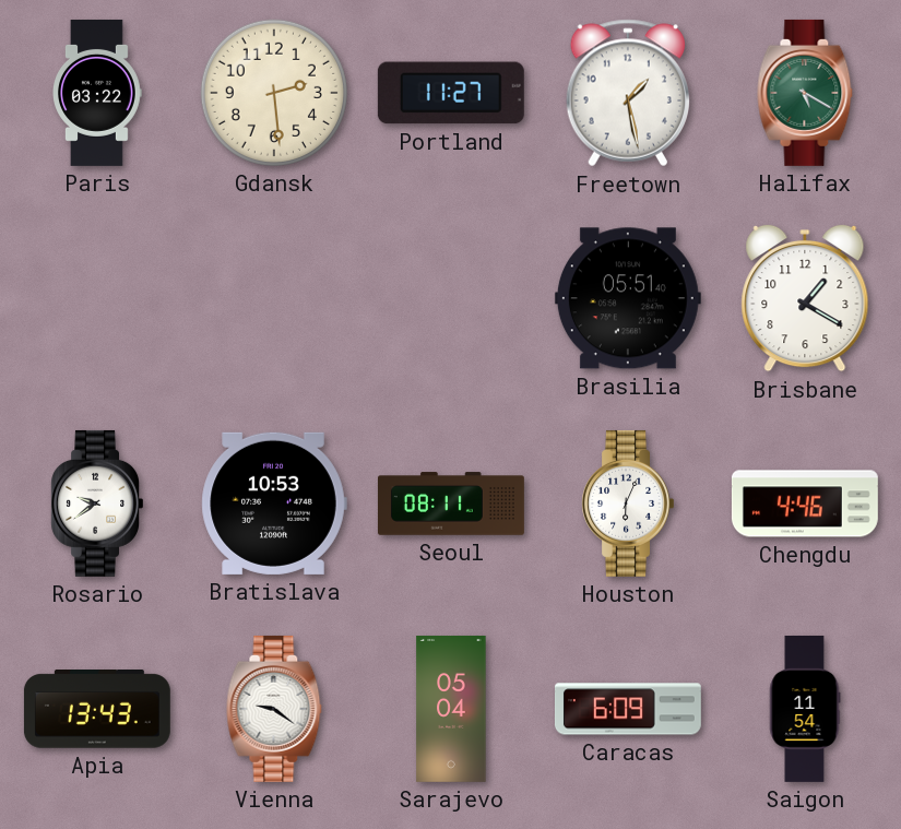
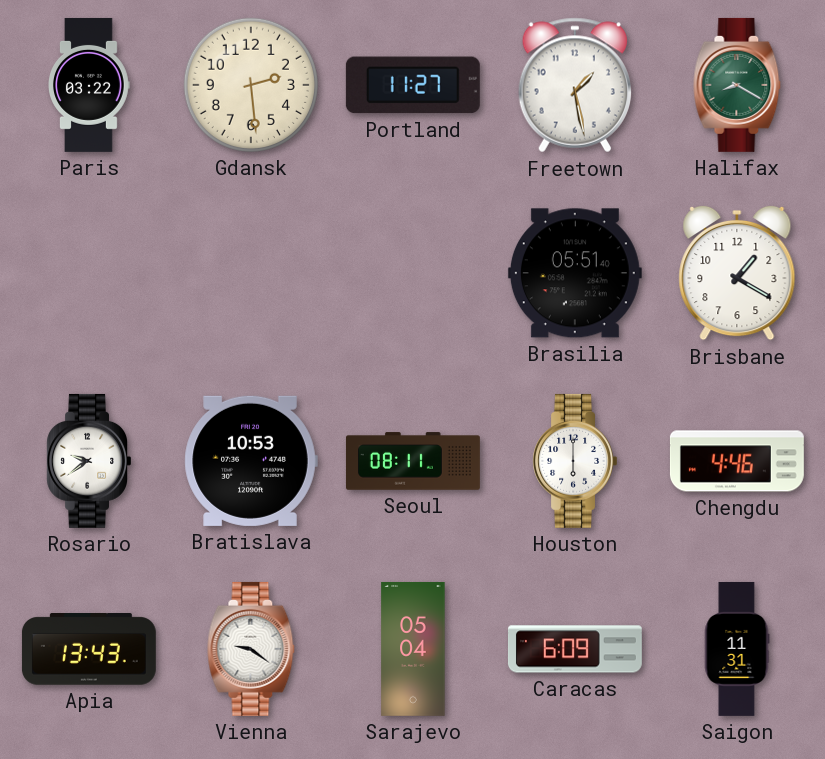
Halifax: 5:20 -> 8:20 (737, 85)
Houston: 6:04 -> 6:00 (574, 461)
Saigon: 11:54 -> 11:31 (737, 649)
